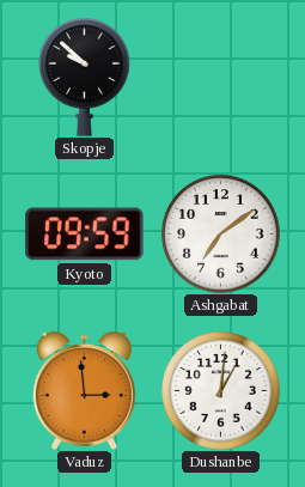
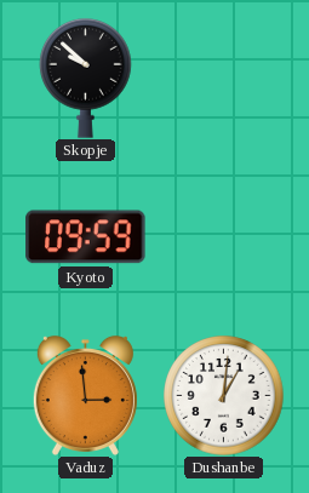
Ashgabat: 7:09 -> none (221, 235)
